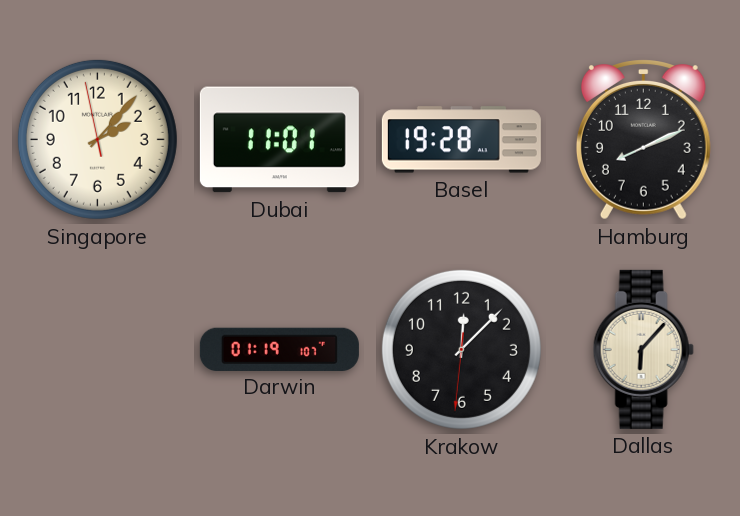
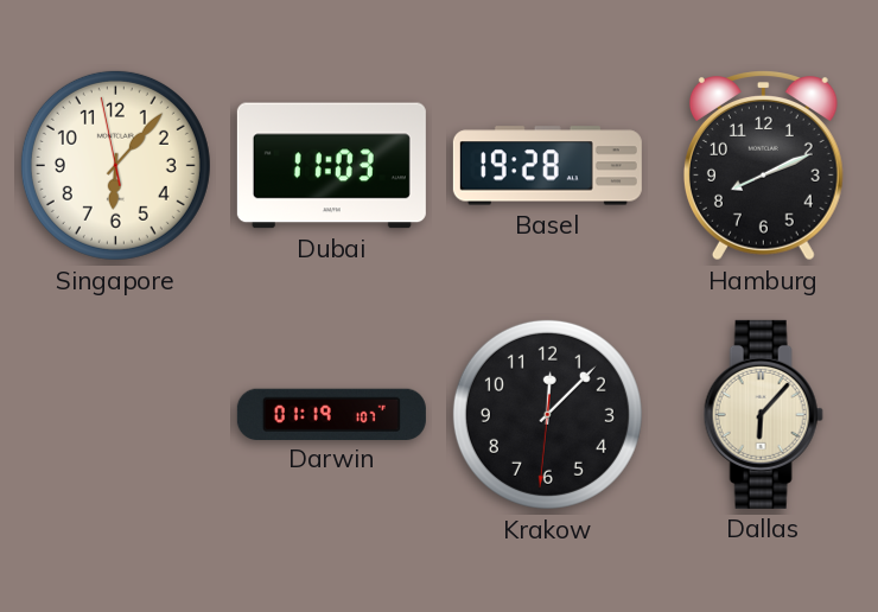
Singapore: 2:06 -> 6:06 (115, 165)
Dubai: 11:01 -> 11:03 (331, 166)
